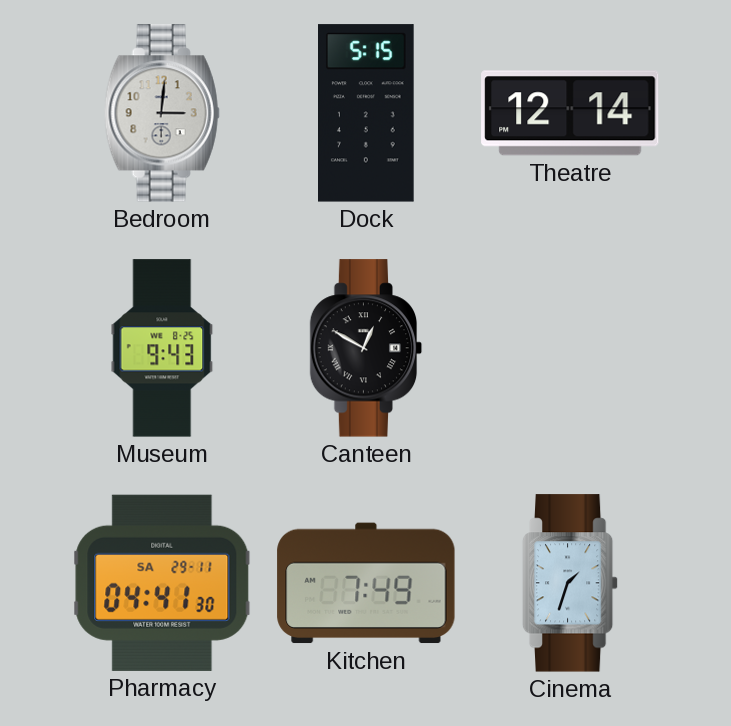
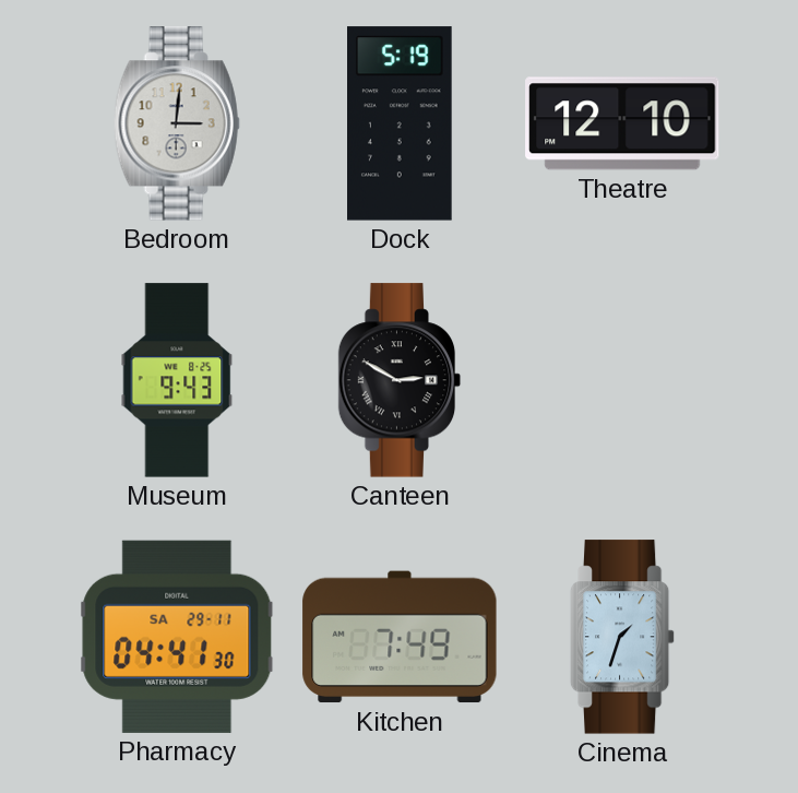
Dock: 5:15 -> 5:19 (401, 123)
Theatre: 12:14 -> 12:10 (622, 123)
Canteen: 12:50 -> 2:50 (400, 380)
